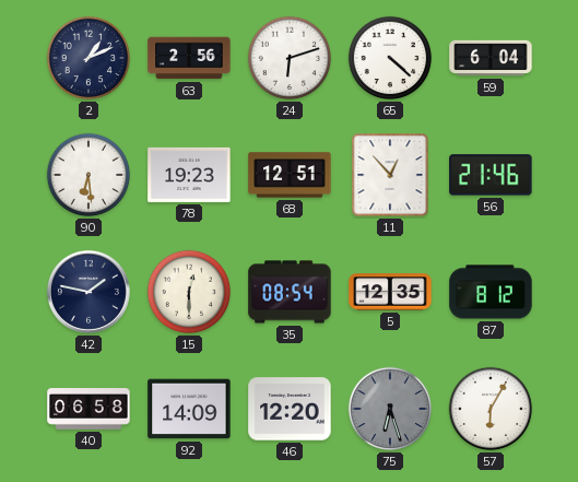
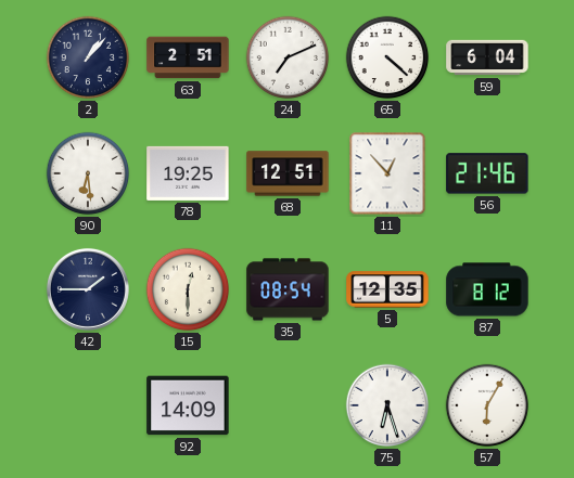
2: 1:11 -> 1:07 (88, 57)
63: 2:56 -> 2:51 (188, 57)
24: 6:12 -> 7:11 (288, 57)
78: 19:23 -> 19:25 (188, 173)
42: 1:47 -> 1:45 (88, 289)
40: 06:58 -> none (89, 409)
46: 12:20 -> none (290, 409)
75 dial: grey -> white (387, 405)
